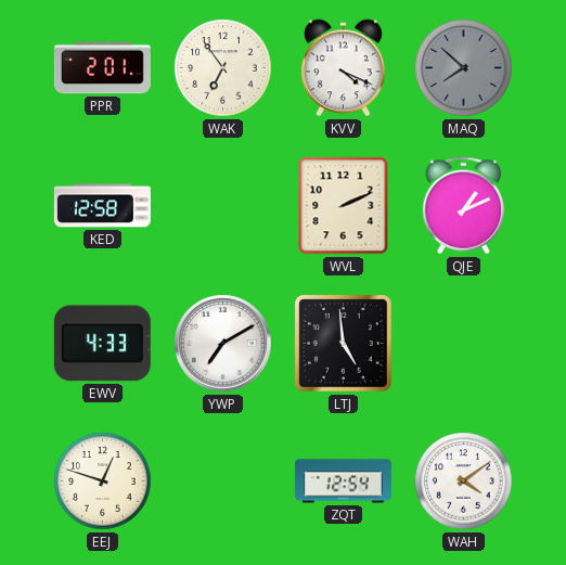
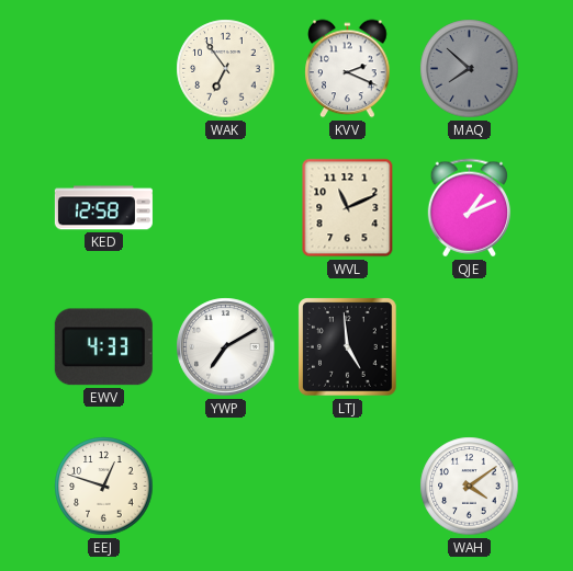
PPR: 2:01 -> none (102, 68)
KVV: 4:19 -> 2:19 (348, 69)
WVL: 2:11 -> 11:11 (348, 208)
ZQT: 12:54 -> none (343, 481)
